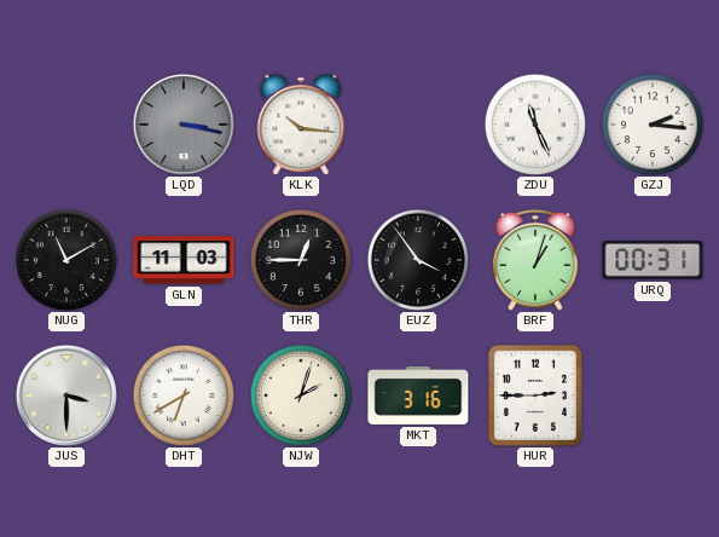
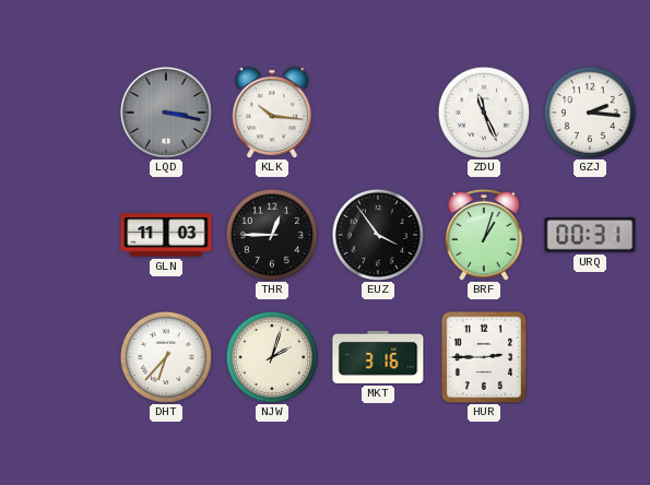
NUG: 11:10 -> none (66, 260)
JUS: 3:30 -> none (66, 395)
DHT: 6:40 -> 6:37 (166, 357)
